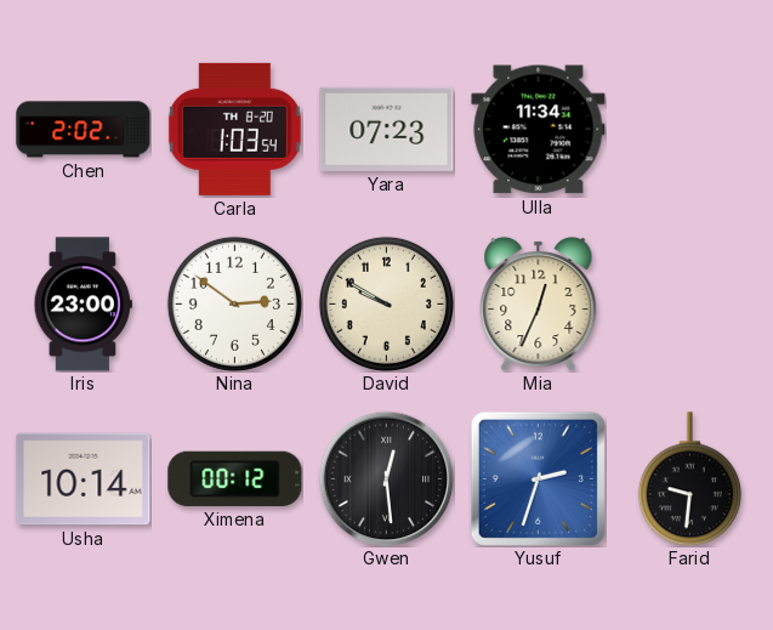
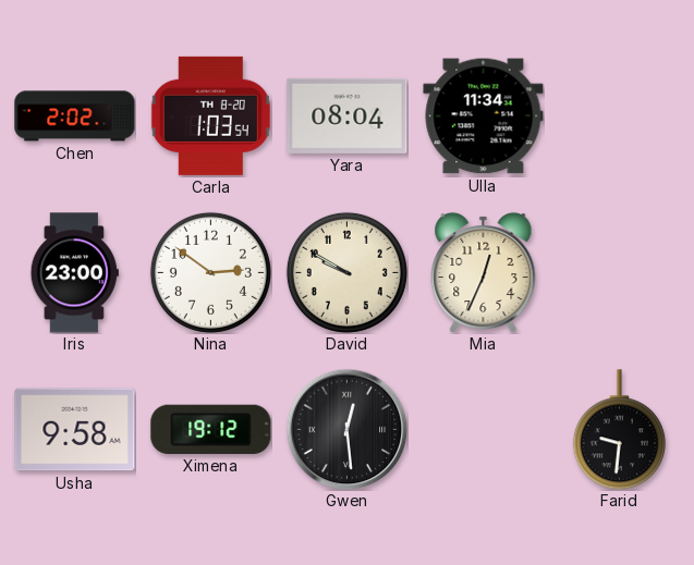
Yara: 07:23 -> 08:04 (348, 115)
Usha: 10:14 -> 9:58 (75, 430)
Ximena: 00:12 -> 19:12 (211, 429)
Yusuf: 2:33 -> none (538, 478)
